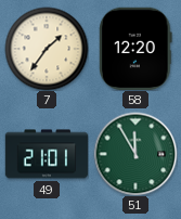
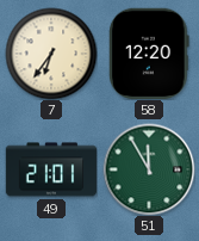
7: 1:36 -> 6:36 (51, 54)
